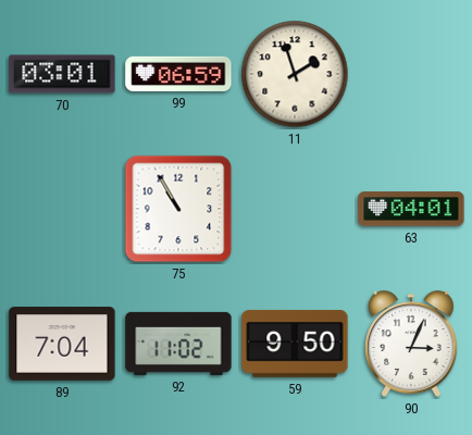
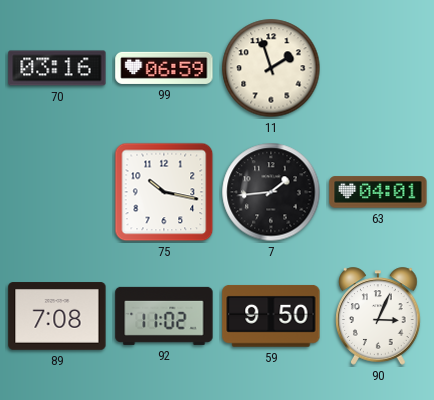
70: 03:01 -> 03:16 (57, 68)
75: 10:55 -> 10:17 (164, 192)
7: none -> 1:44 (271, 192)
89: 7:04 -> 7:08 (57, 316)
